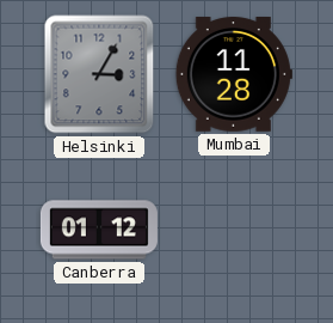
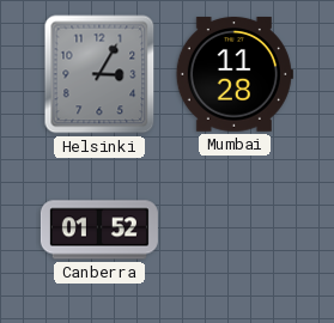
Canberra: 01:12 -> 01:52 (99, 230)
